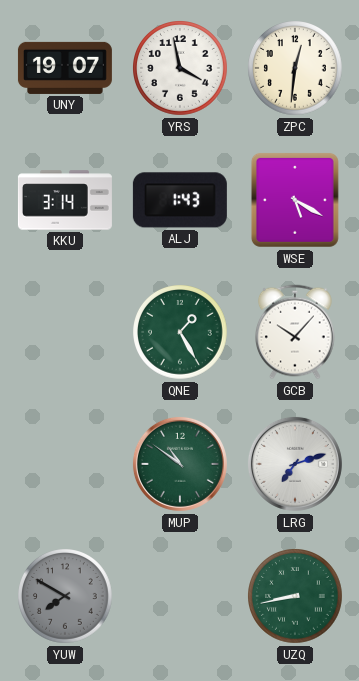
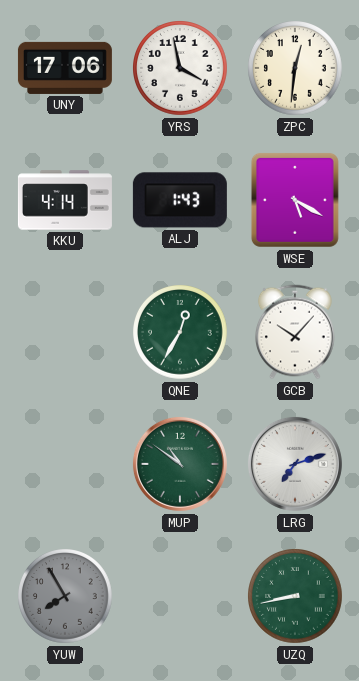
UNY: 19:07 -> 17:06 (65, 68)
KKU: 3:14 -> 4:14 (65, 200)
QNE: 1:25 -> 12:35 (181, 333)
YUW: 7:50 -> 7:55 (66, 597)
